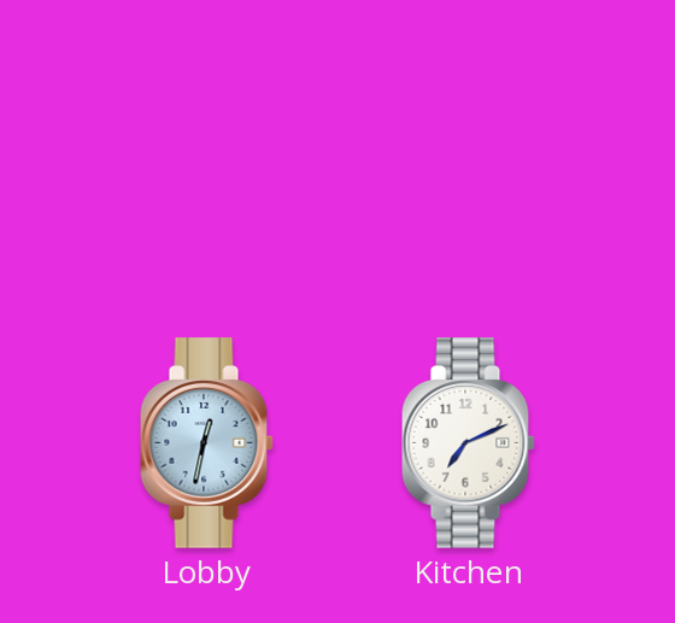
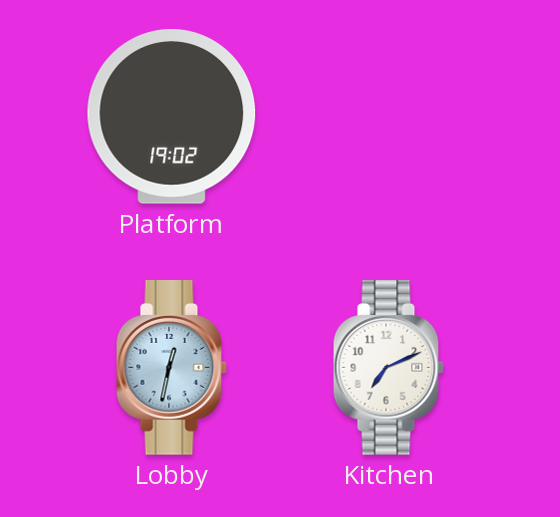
Platform: none -> 19:02 (172, 117)
